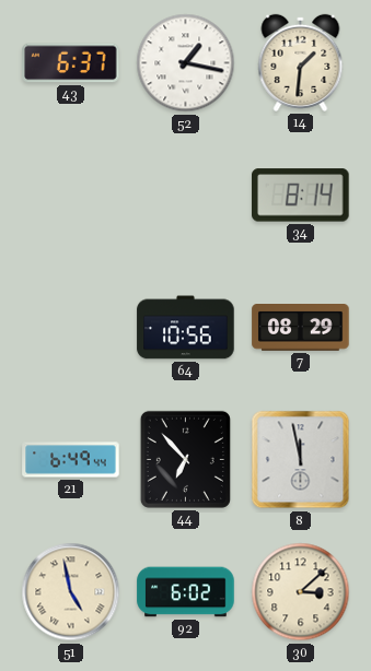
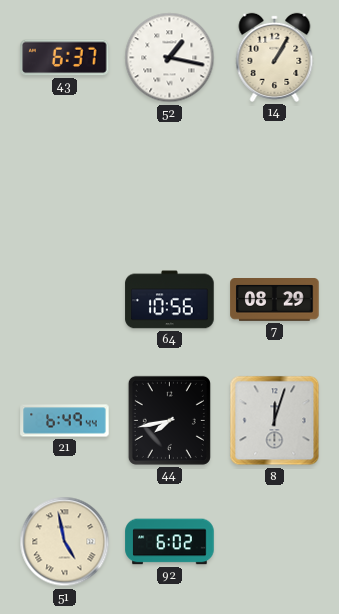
14: 1:31 -> 1:05 (275, 57)
34: 8:14 -> none (301, 196)
44: 6:53 -> 7:43 (169, 420)
8: 11:58 -> 12:03 (275, 421)
30: 3:08 -> none (301, 592)
